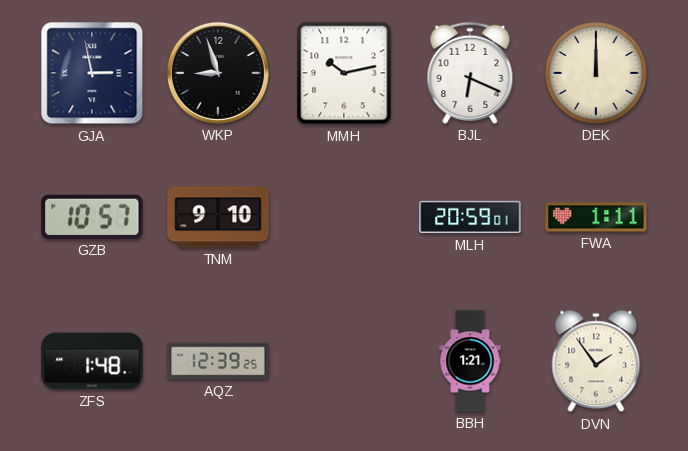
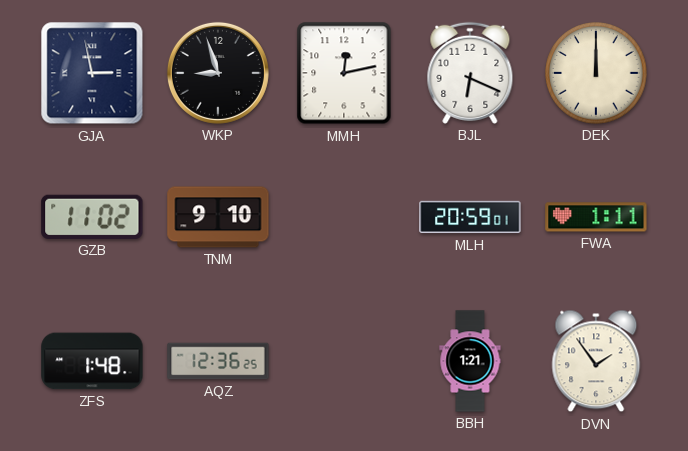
MMH: 10:13 -> 12:13 (344, 73)
GZB: 10:57 -> 11:02 (92, 217)
AQZ: 12:39 -> 12:36 (218, 361)
